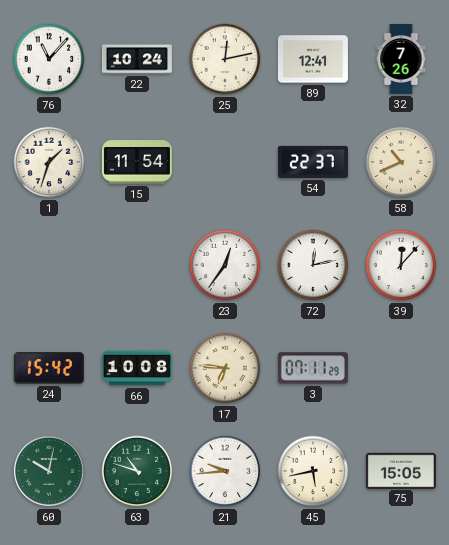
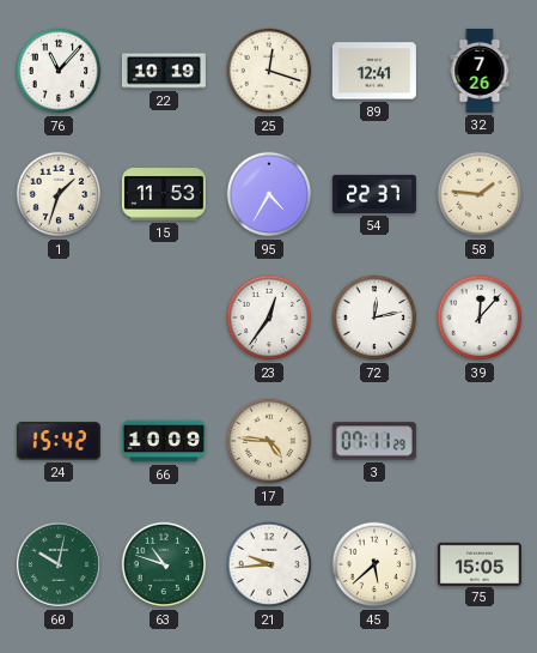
22: 10:24 -> 10:19 (164, 71)
25: 12:13 -> 12:18 (269, 71)
15: 11:54 -> 11:53 (164, 194)
95: none -> 4:35 (269, 194)
58: 10:41 -> 1:46 (480, 194)
66: 10:08 -> 10:09 (164, 441)
17: 6:46 -> 4:46 (269, 441)
45: 5:43 -> 5:38 (374, 564)
